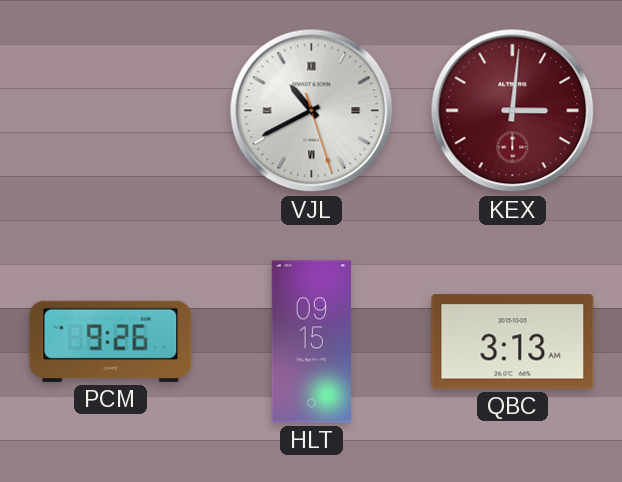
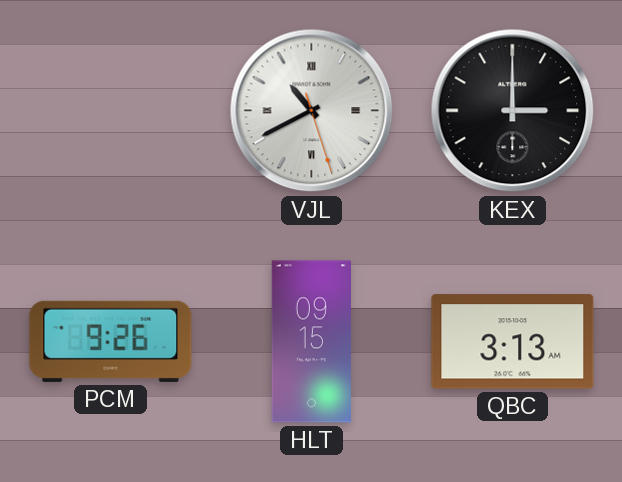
KEX: 3:01 -> 3:00 (513, 111)
KEX dial: burgundy -> black (513, 111)
